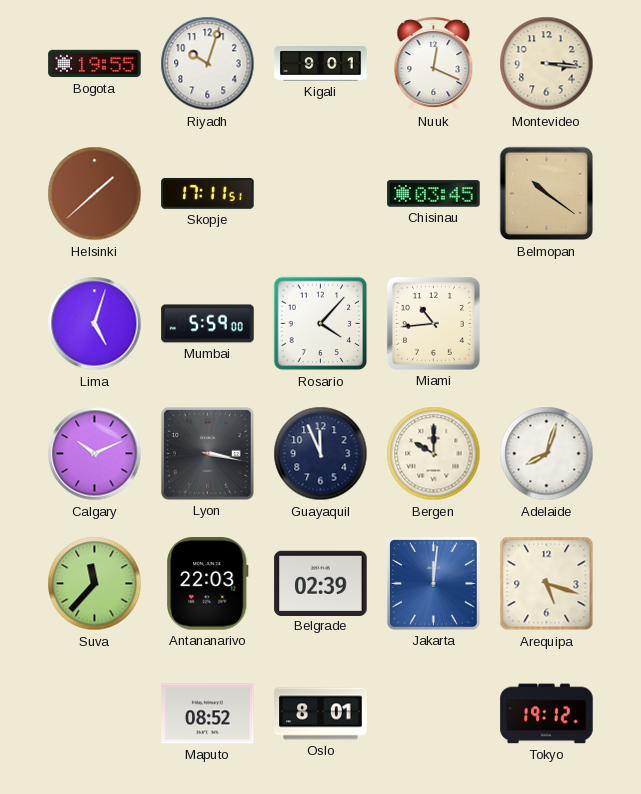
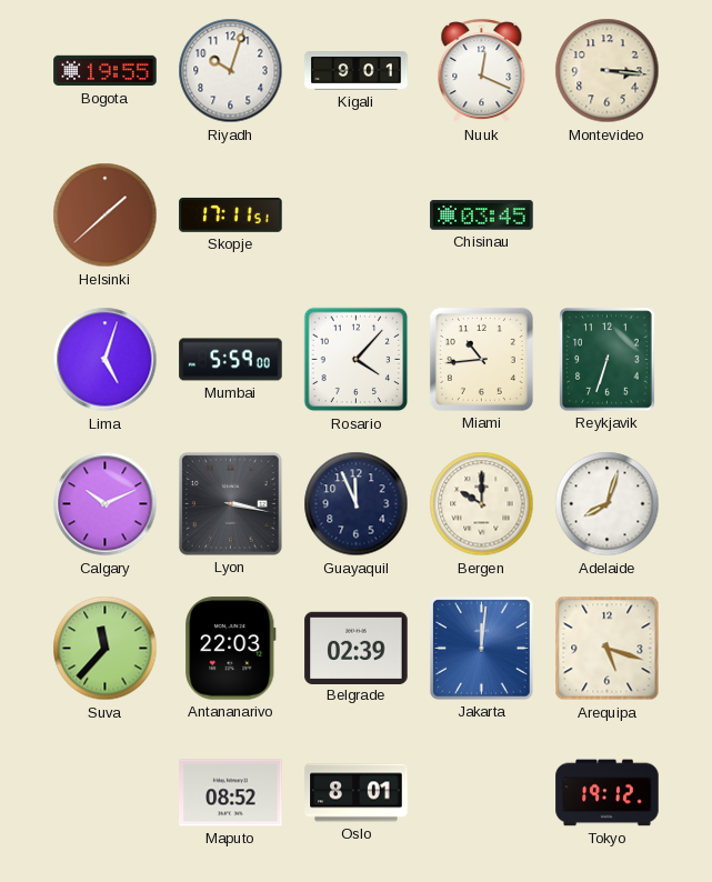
Belmopan: 10:21 -> none (547, 194)
Reykjavik: none -> 6:33 (608, 360)
